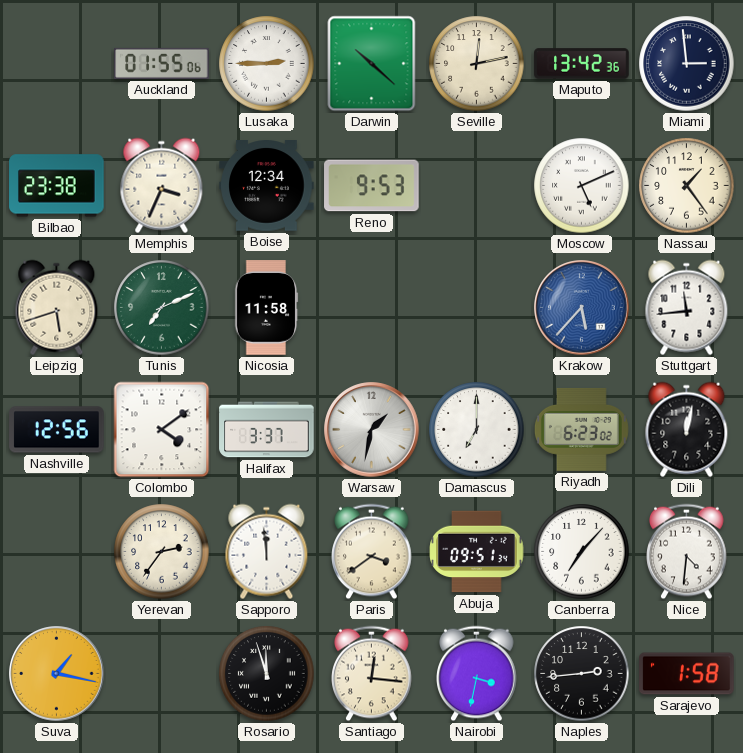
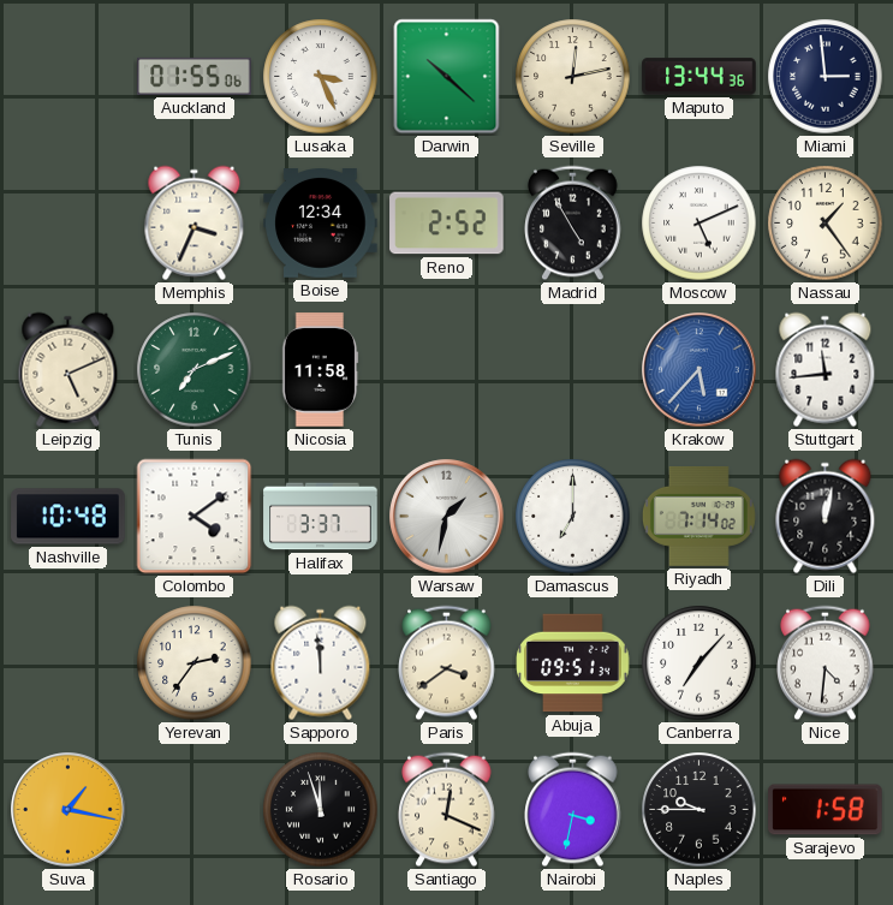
Lusaka: 2:45 -> 3:26 (321, 77)
Maputo: 13:42 -> 13:44 (699, 77)
Bilbao: 23:38 -> none (57, 186)
Reno: 9:53 -> 2:52 (447, 224)
Madrid: none -> 4:55 (573, 224)
Leipzig: 5:42 -> 5:11 (69, 370)
Nashville: 12:56 -> 10:48 (69, 517)
Riyadh: 6:23 -> 7:14 (698, 517)
Santiago: 12:16 -> 12:19 (447, 810)
Naples: 2:44 -> 9:45 (699, 810)
